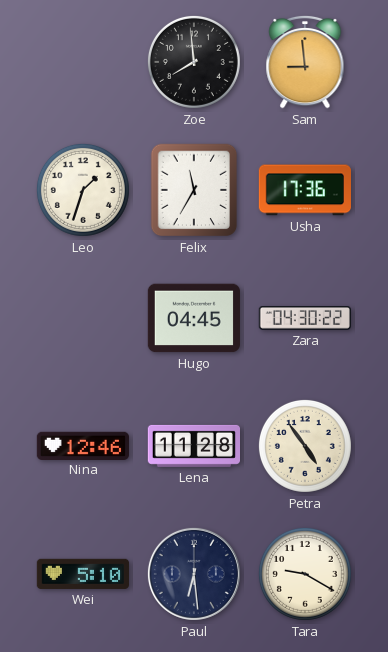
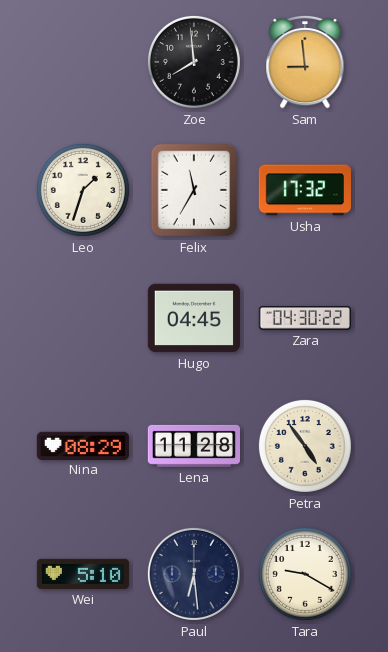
Usha: 17:36 -> 17:32 (304, 190)
Nina: 12:46 -> 08:29 (83, 445)
